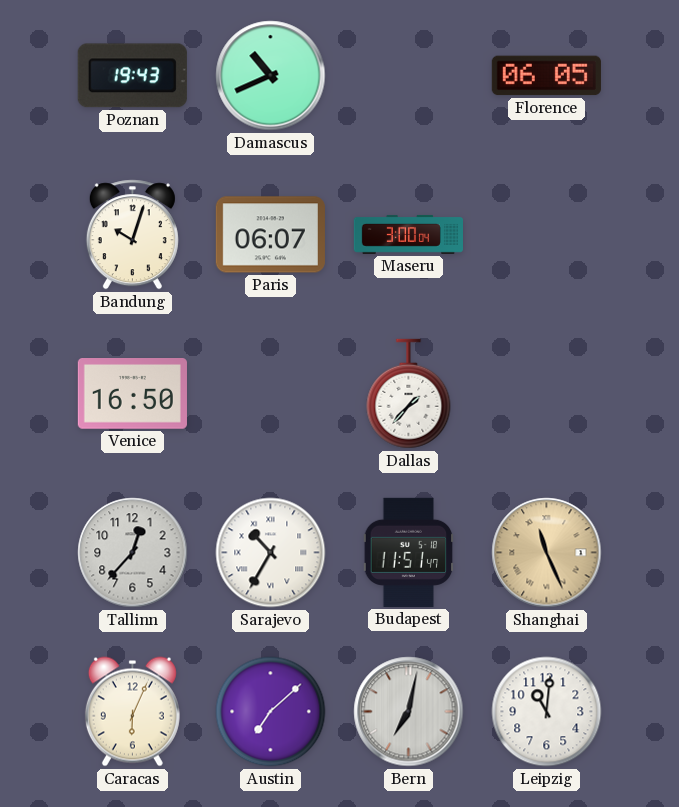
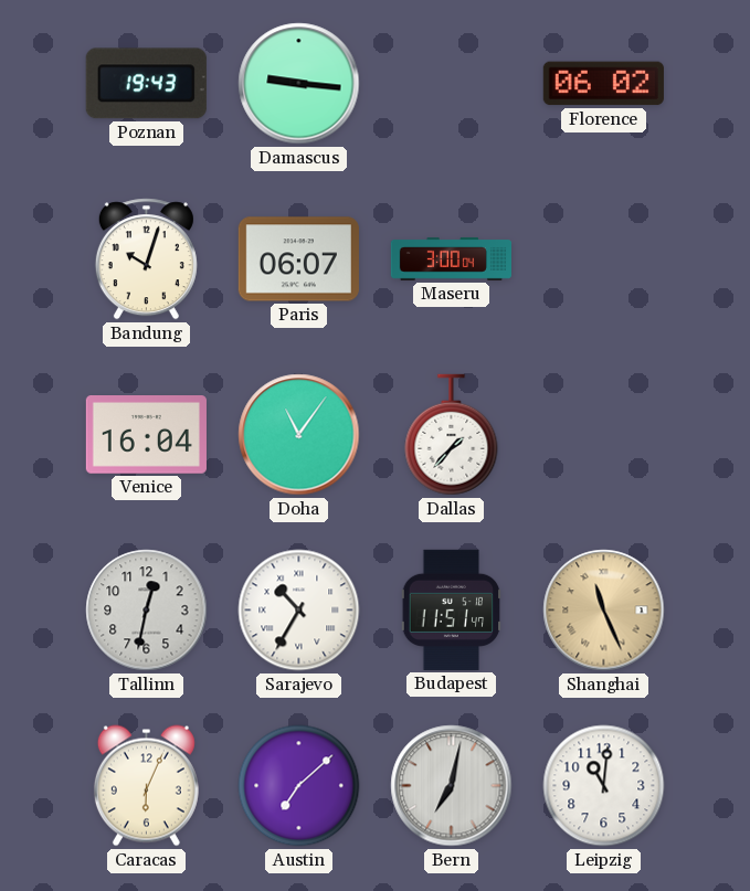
Damascus: 10:41 -> 9:16 (299, 84)
Florence: 06:05 -> 06:02 (603, 84)
Venice: 16:50 -> 16:04 (146, 435)
Doha: none -> 11:06 (299, 435)
Tallinn: 12:37 -> 12:32 (147, 611)
